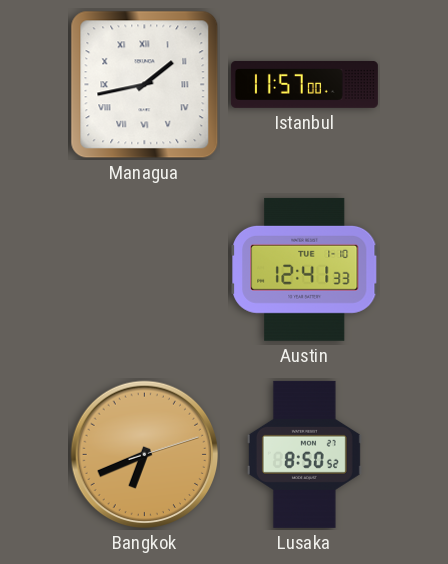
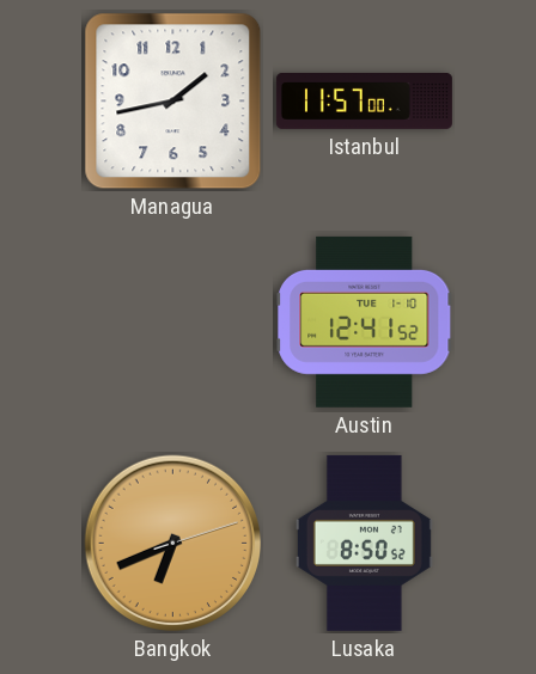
Managua numerals: Roman -> Arabic (173, 102)
Austin: 12:41:33 -> 12:41:52 (365, 321)
